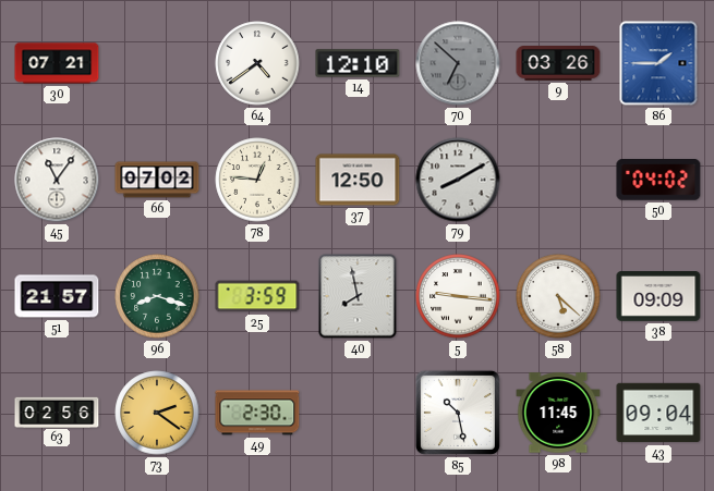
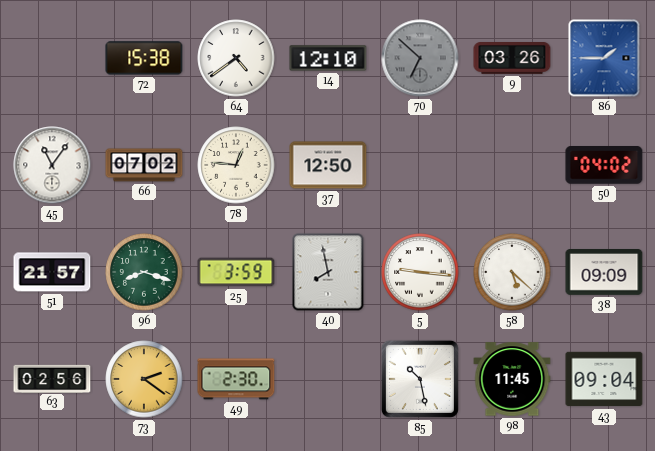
30: 07:21 -> none (57, 63)
72: none -> 15:38 (144, 58)
79: 8:10 -> none (458, 180)
